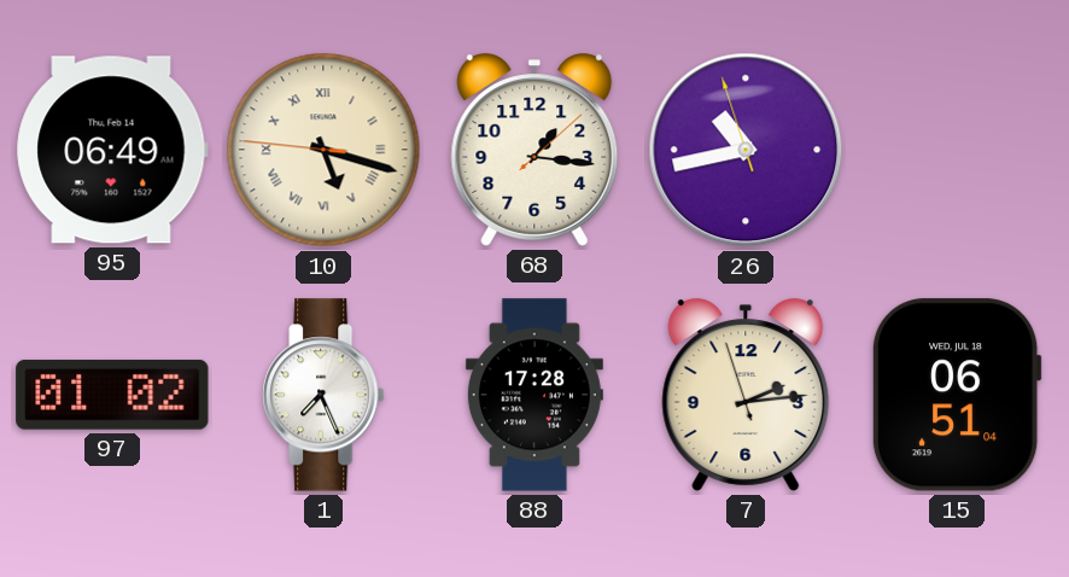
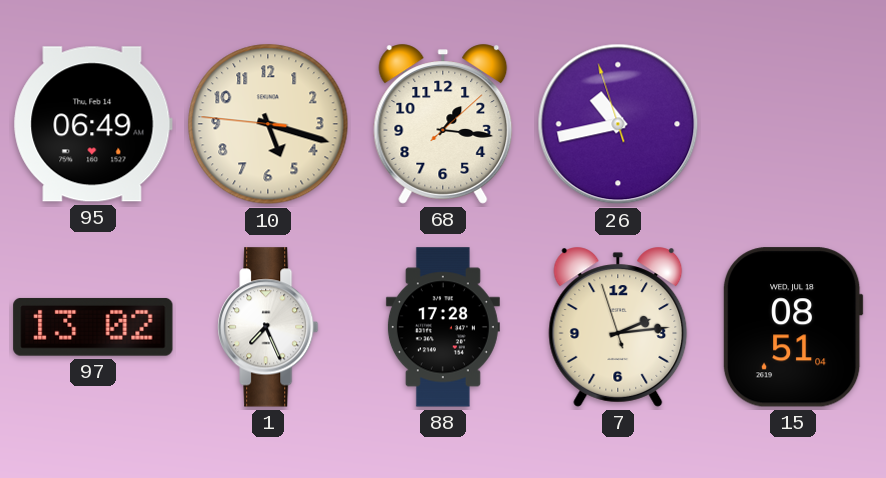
10 numerals: Roman -> Arabic (268, 124)
97: 01:02 -> 13:02 (93, 327)
15: 06:51 -> 08:51 (793, 327)
